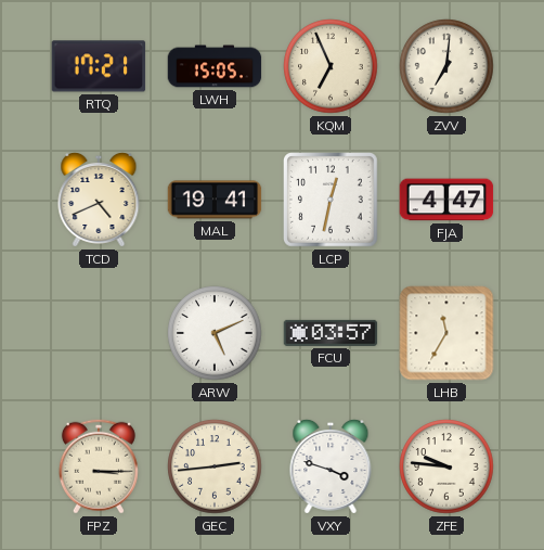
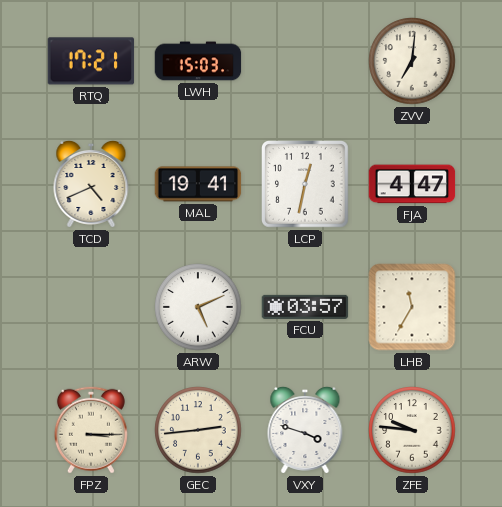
LWH: 15:05 -> 15:03 (198, 61)
KQM: 6:56 -> none (331, 66)
